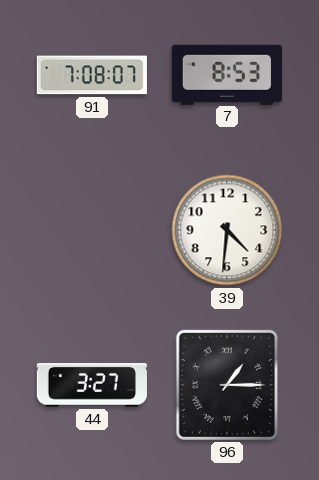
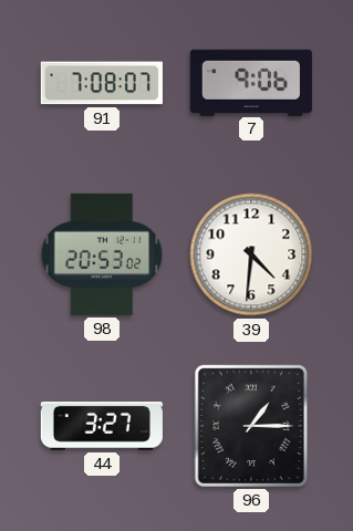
7: 8:53 -> 9:06 (251, 82)
98: none -> 20:53 (102, 254)
